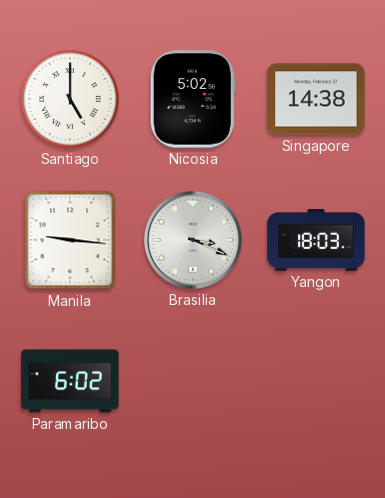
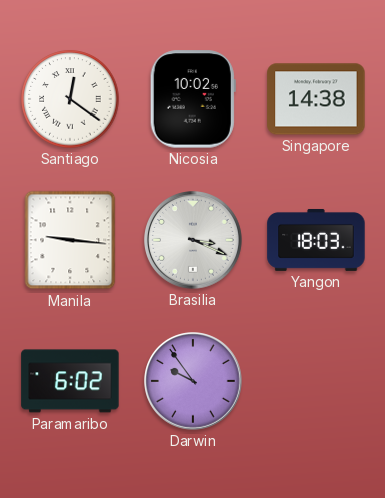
Santiago: 5:00 -> 12:21 (70, 99)
Nicosia: 5:02 -> 10:02 (193, 99)
Darwin: none -> 9:54 (194, 382)
